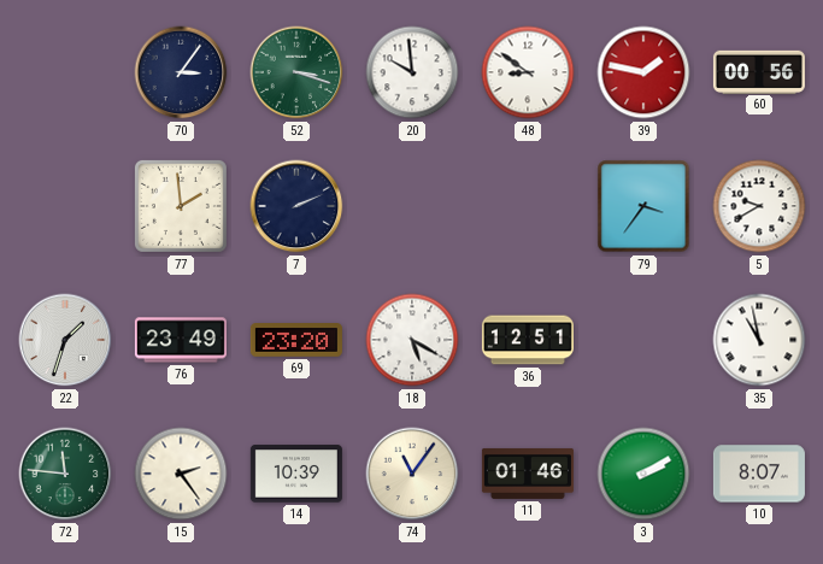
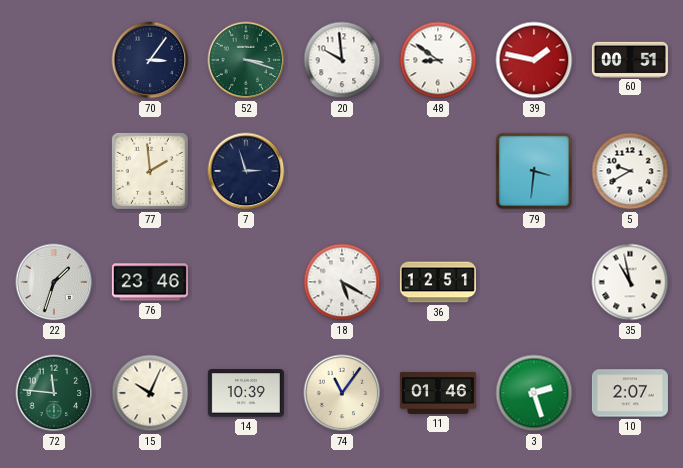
60: 00:56 -> 00:51 (630, 59)
7: 2:11 -> 2:57 (246, 171)
79: 3:36 -> 3:31 (534, 171)
76: 23:49 -> 23:46 (150, 282)
69: 23:20 -> none (296, 340)
15: 2:24 -> 10:04 (150, 393)
3: 2:10 -> 2:27 (534, 393)
10: 8:07 -> 2:07 (630, 393)
